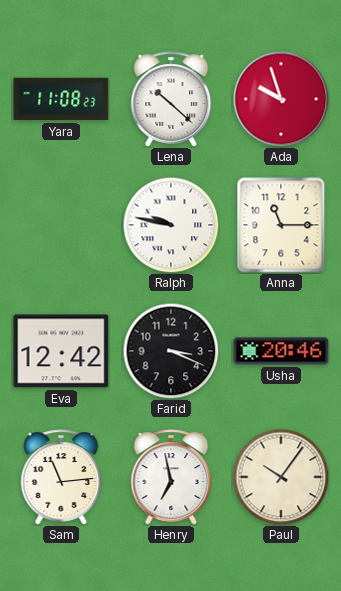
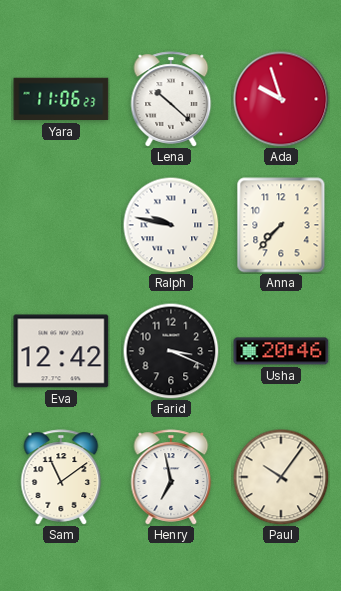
Yara: 11:08 -> 11:06 (61, 99)
Anna: 11:15 -> 7:37 (281, 225)
Sam: 11:14 -> 11:09 (61, 477)
